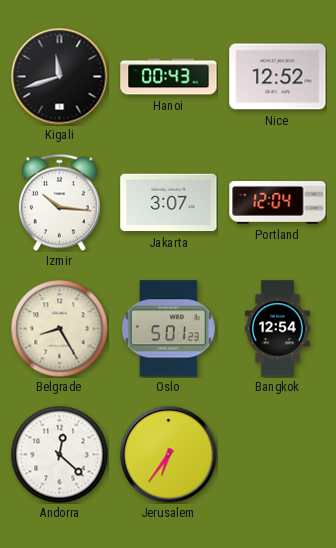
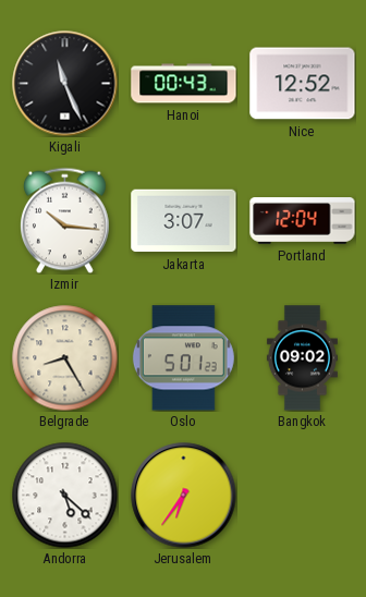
Kigali: 11:42 -> 11:26 (65, 84)
Bangkok: 12:54 -> 09:02 (302, 358)
Andorra: 12:22 -> 5:22 (64, 495)
